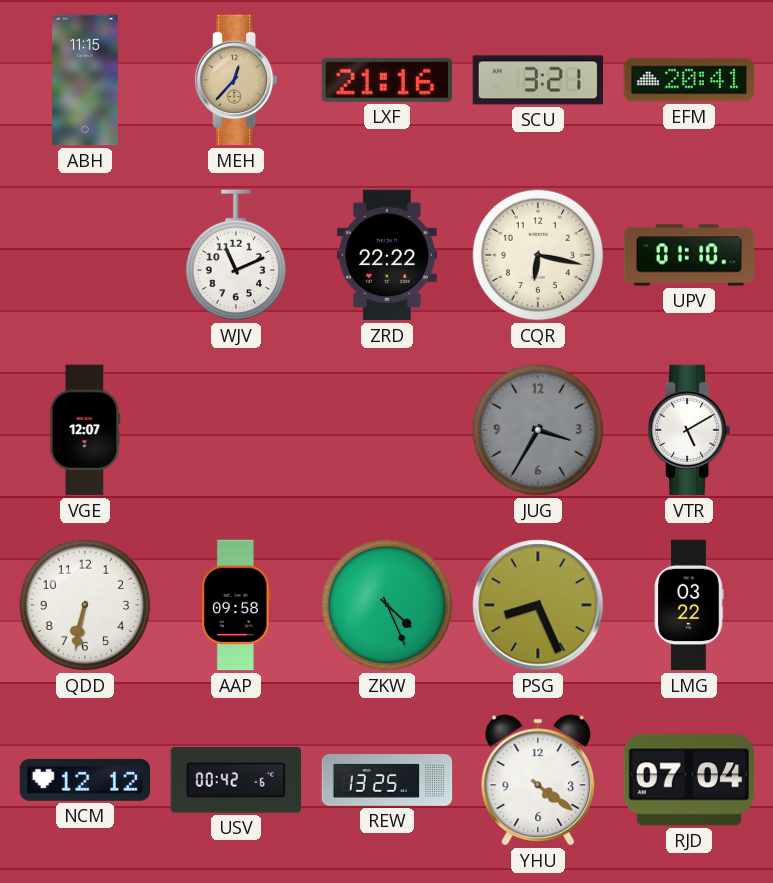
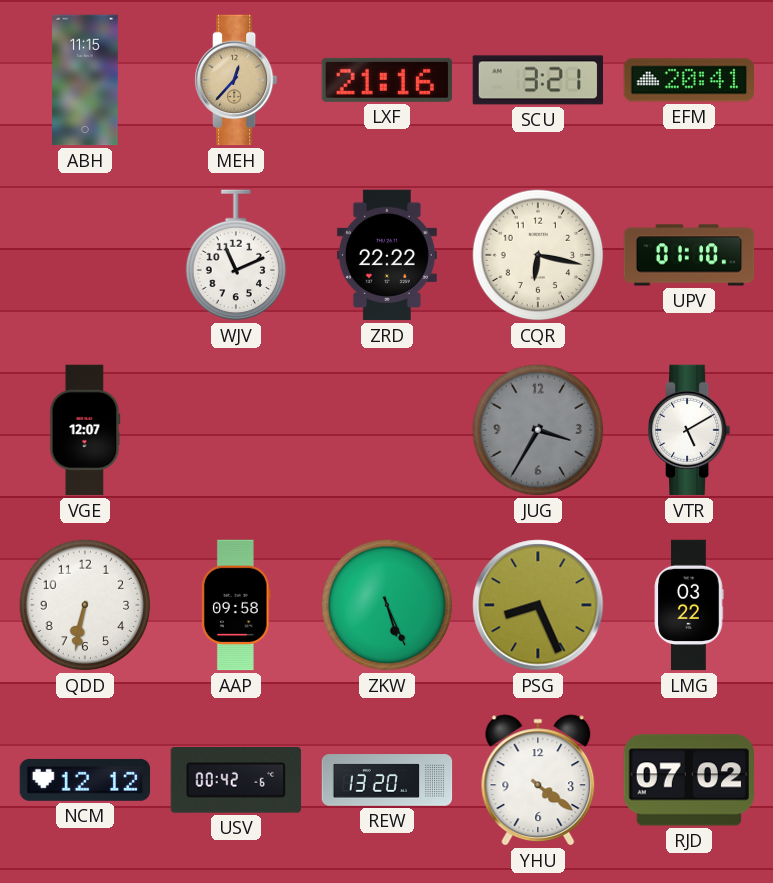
ZKW: 4:26 -> 5:26 (387, 605)
REW: 13:25 -> 13:20 (387, 780)
RJD: 07:04 -> 07:02 (689, 780)
